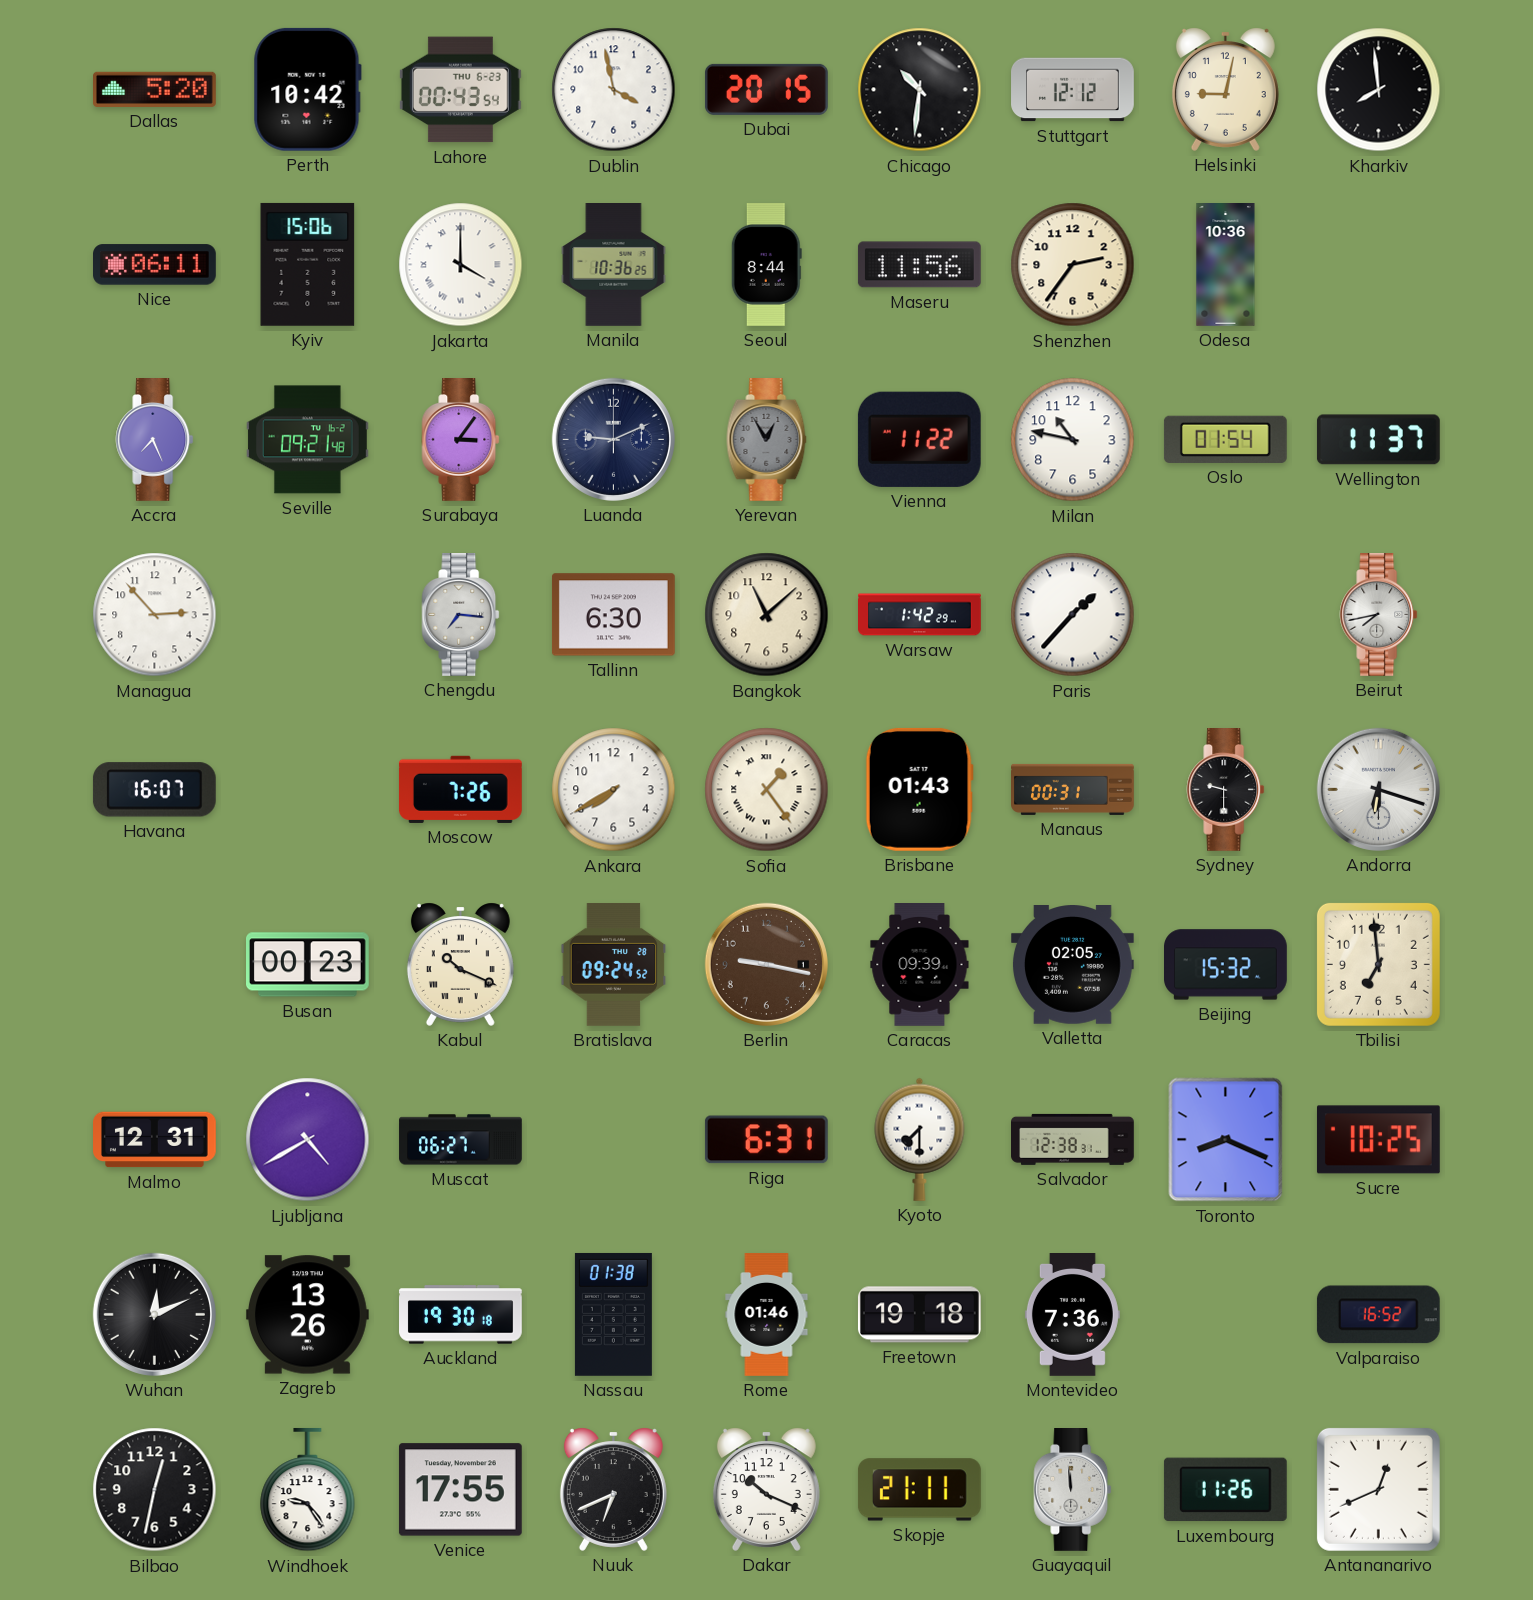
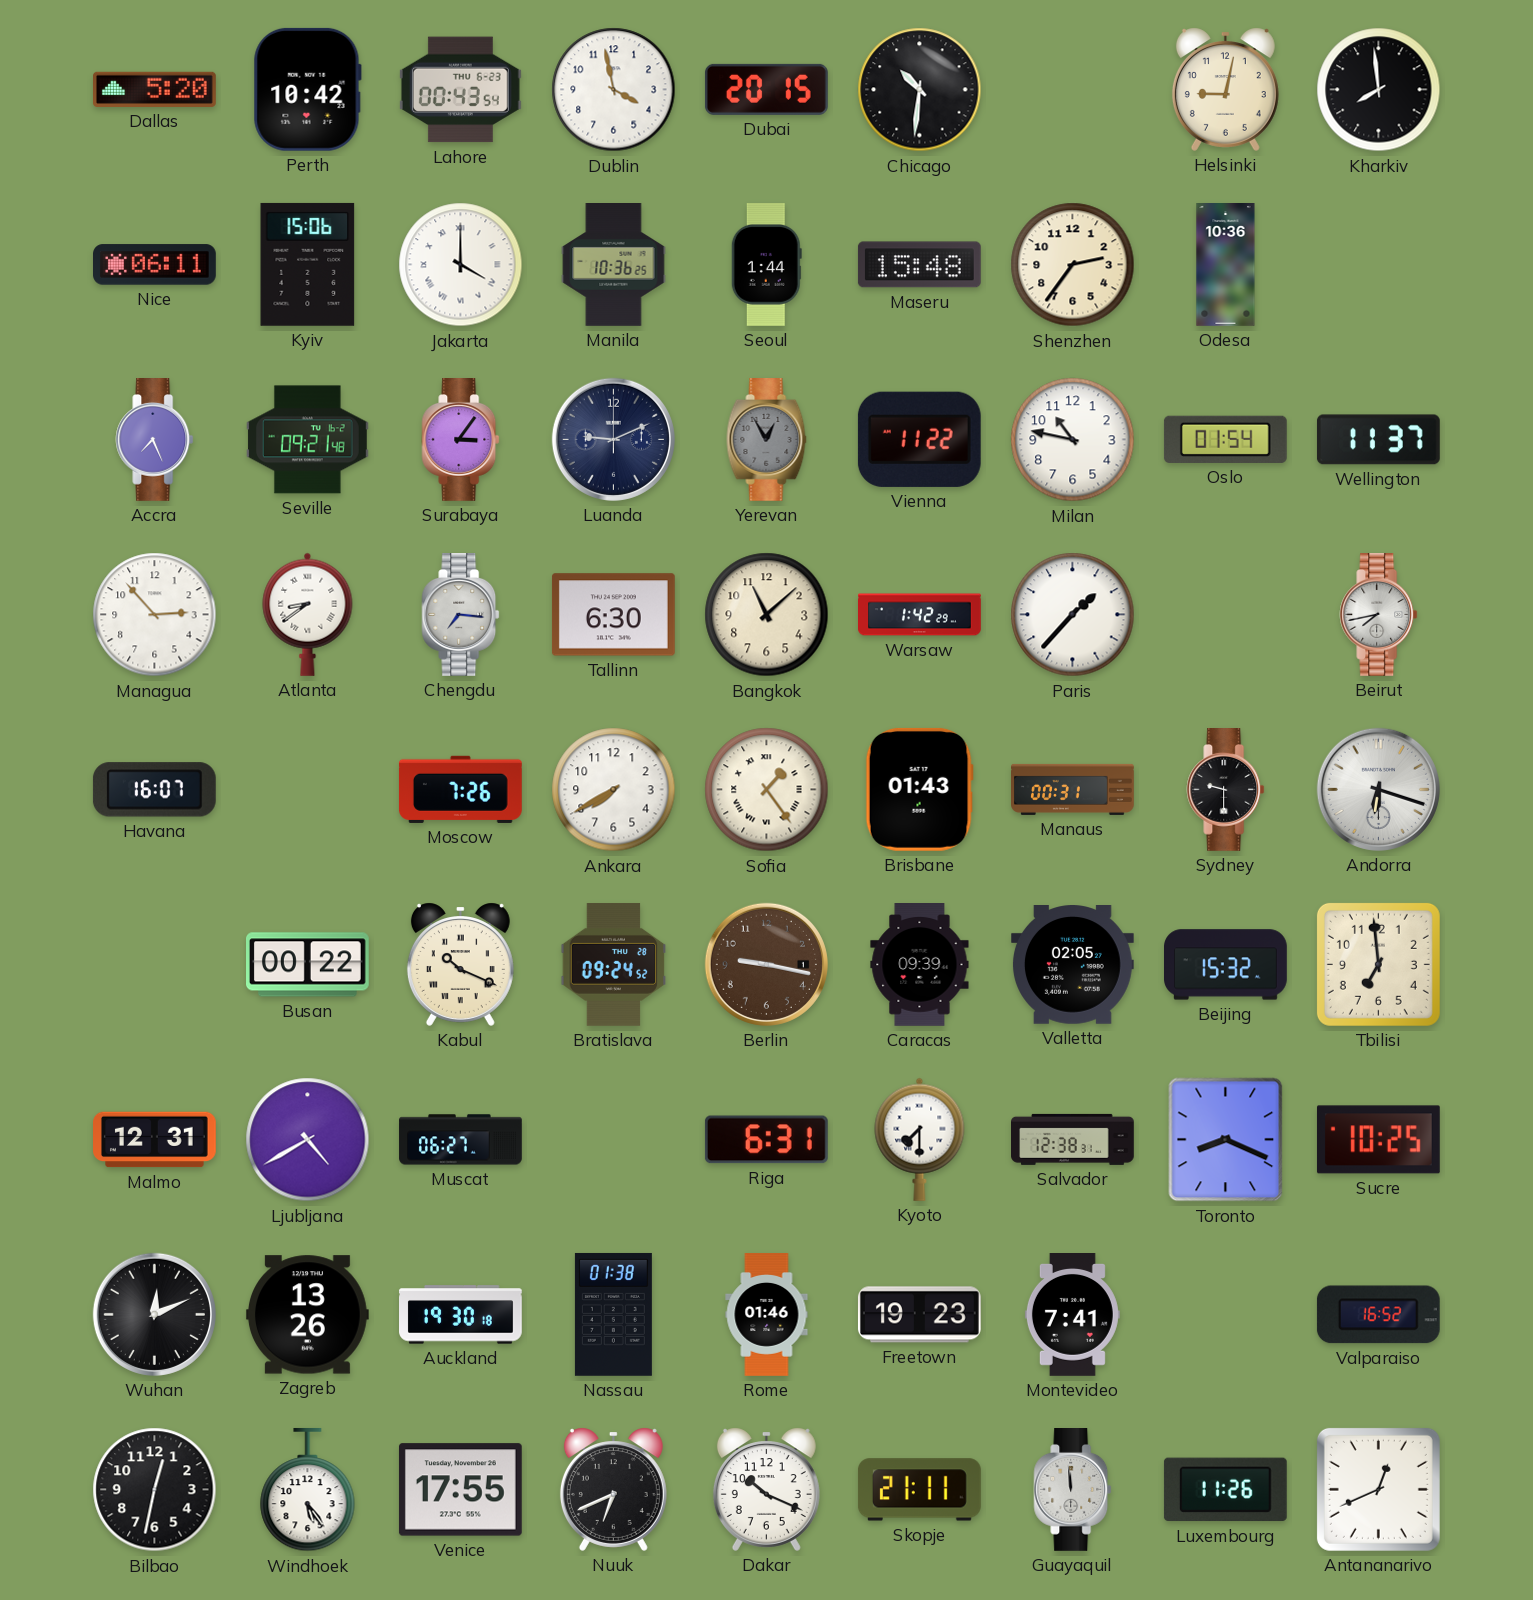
Stuttgart: 12:12 -> none (1073, 90)
Seoul: 8:44 -> 1:44 (766, 265)
Maseru: 11:56 -> 15:48 (919, 265)
Atlanta: none -> 8:39 (308, 614)
Busan: 00:23 -> 00:22 (308, 965)
Freetown: 19:18 -> 19:23 (919, 1315)
Montevideo: 7:36 -> 7:41 (1072, 1315)
Windhoek: 9:24 -> 5:24 (308, 1490)
